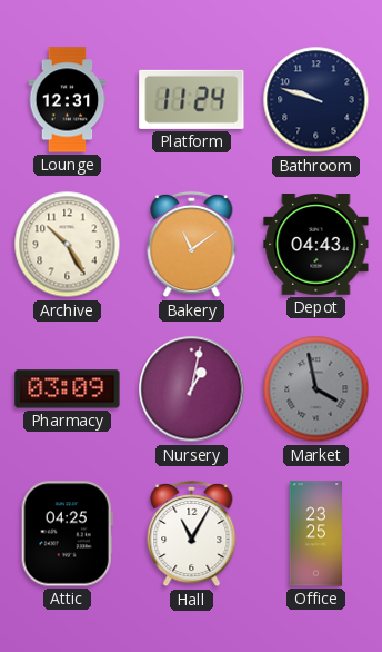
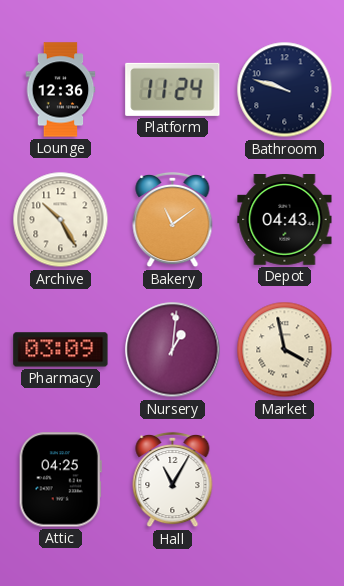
Lounge: 12:31 -> 12:36 (61, 90)
Nursery: 1:02 -> 1:01 (173, 350)
Market dial: grey -> cream (285, 350)
Office: 23:25 -> none (316, 534)
